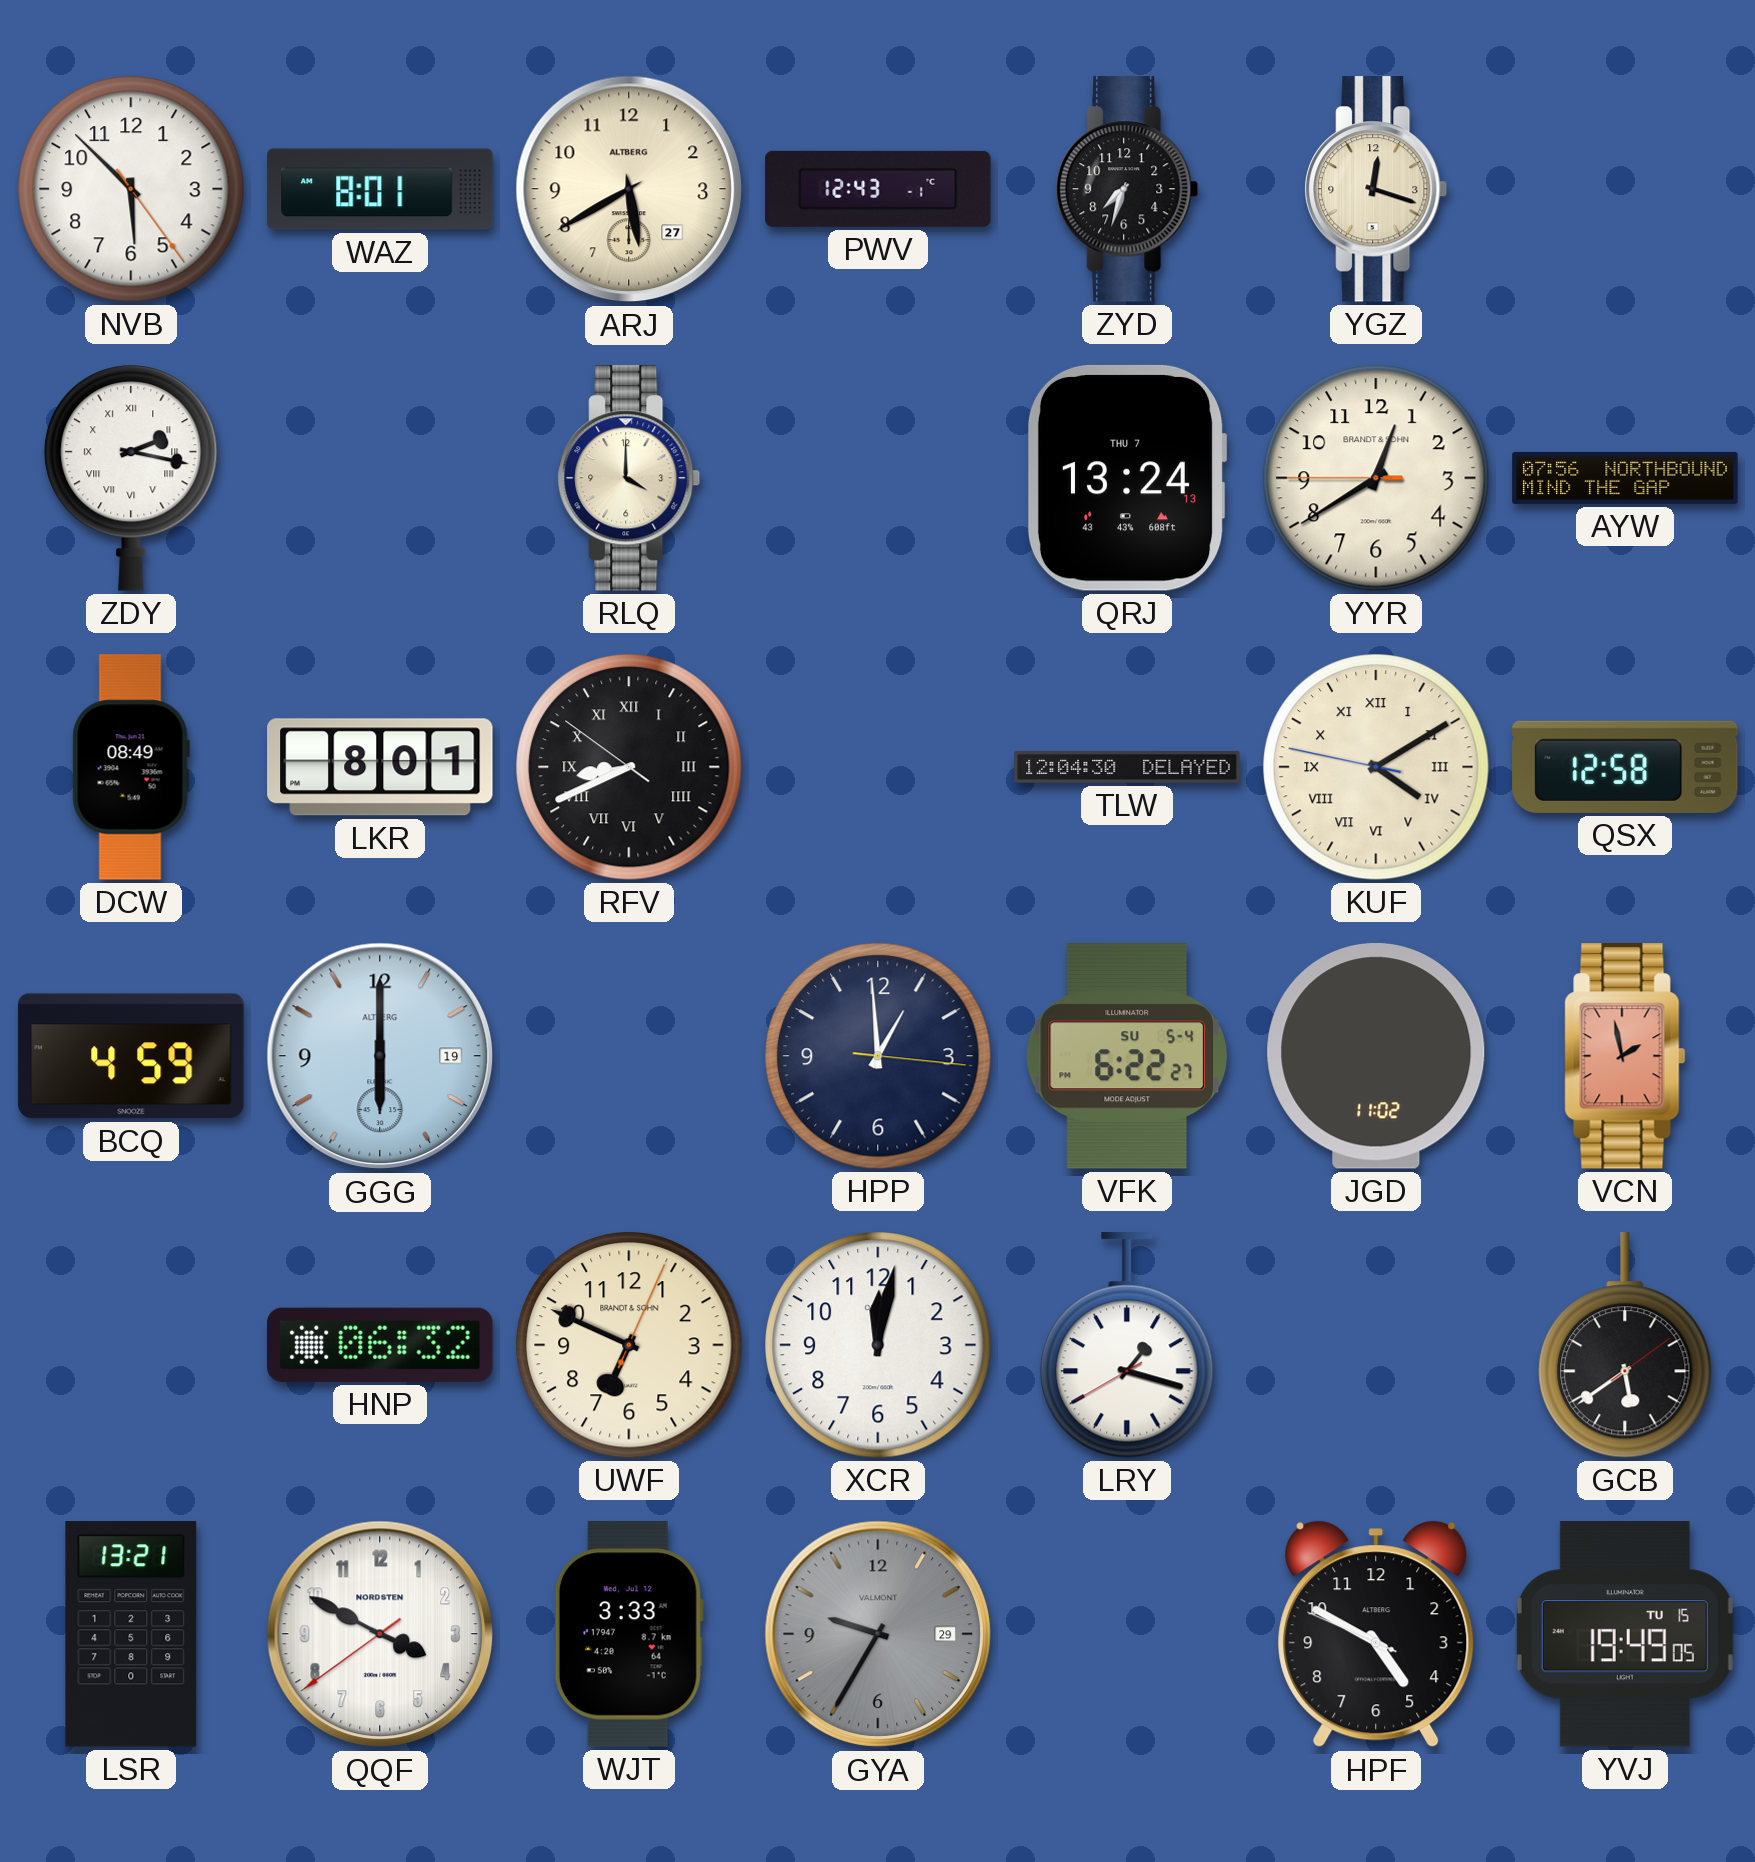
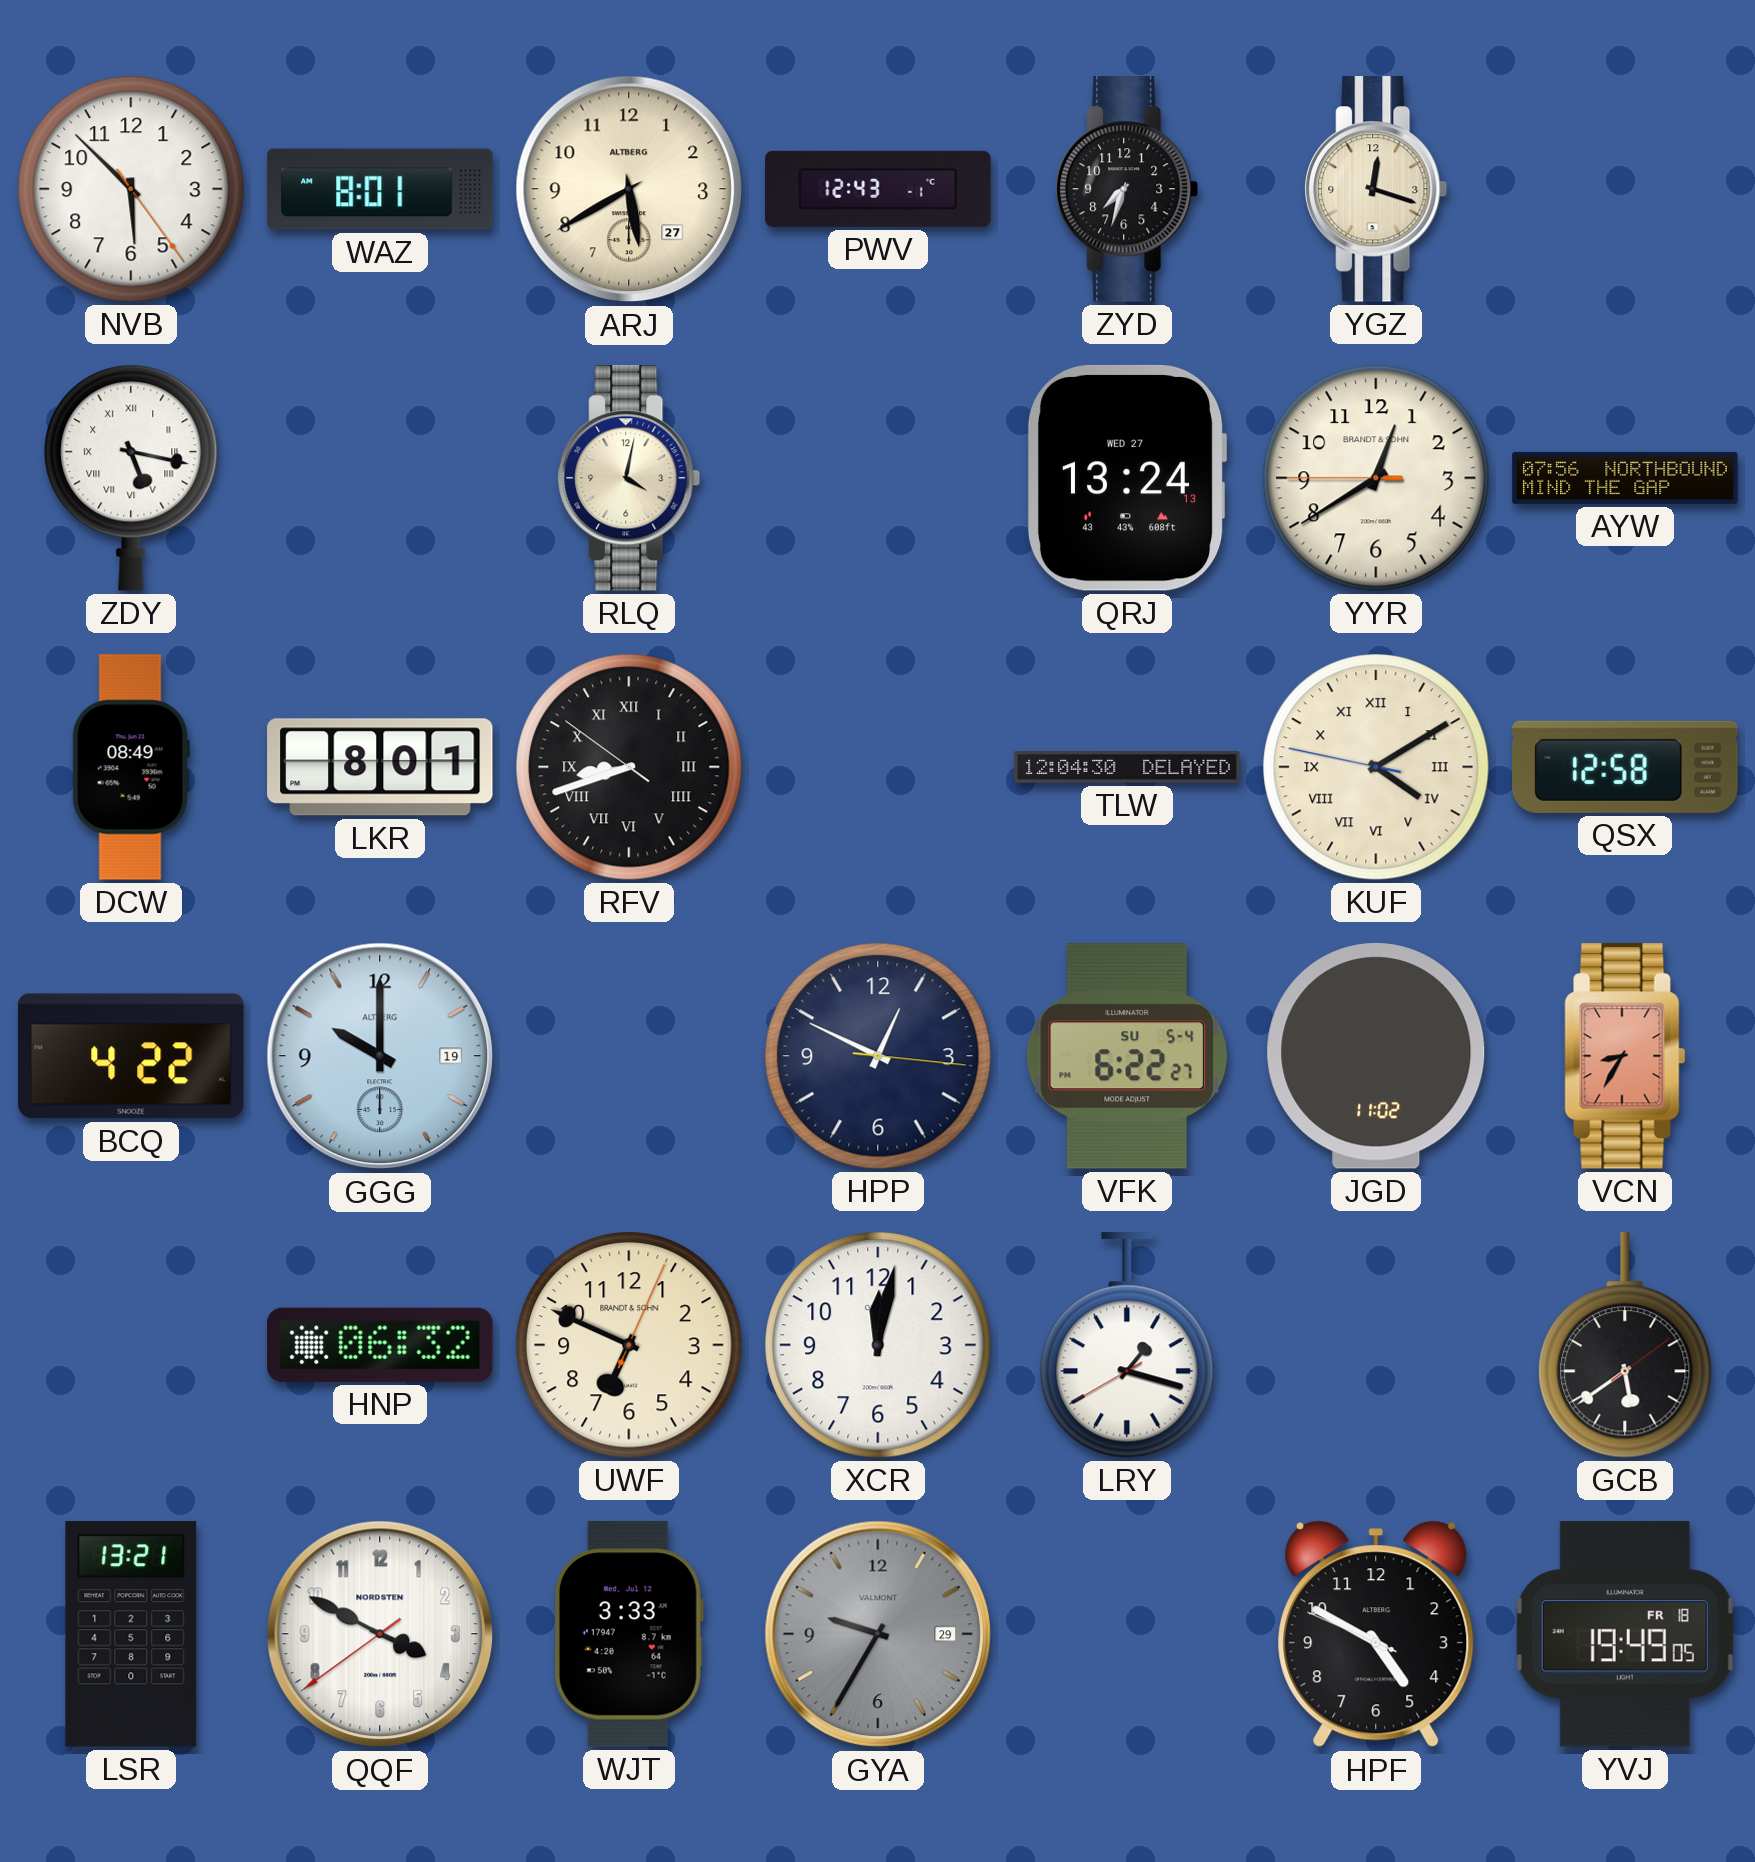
ZDY: 2:17 -> 5:17 (131, 478)
RLQ: 4:00 -> 4:02 (629, 478)
QRJ date: THU 7 -> WED 27 (1127, 478)
RFV: 8:40 -> 8:41 (629, 767)
BCQ: 4:59 -> 4:22 (131, 1056)
GGG: 6:00 -> 10:00 (380, 1056)
HPP: 12:59 -> 12:49 (878, 1056)
VCN: 1:58 -> 8:35 (1625, 1056)
YVJ date: TU 15 -> FR 18 (1625, 1634)
